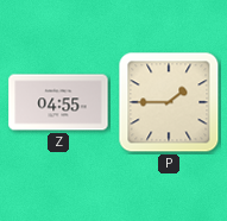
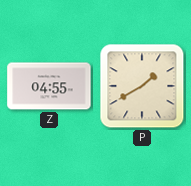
P: 1:45 -> 1:40 (142, 86)
